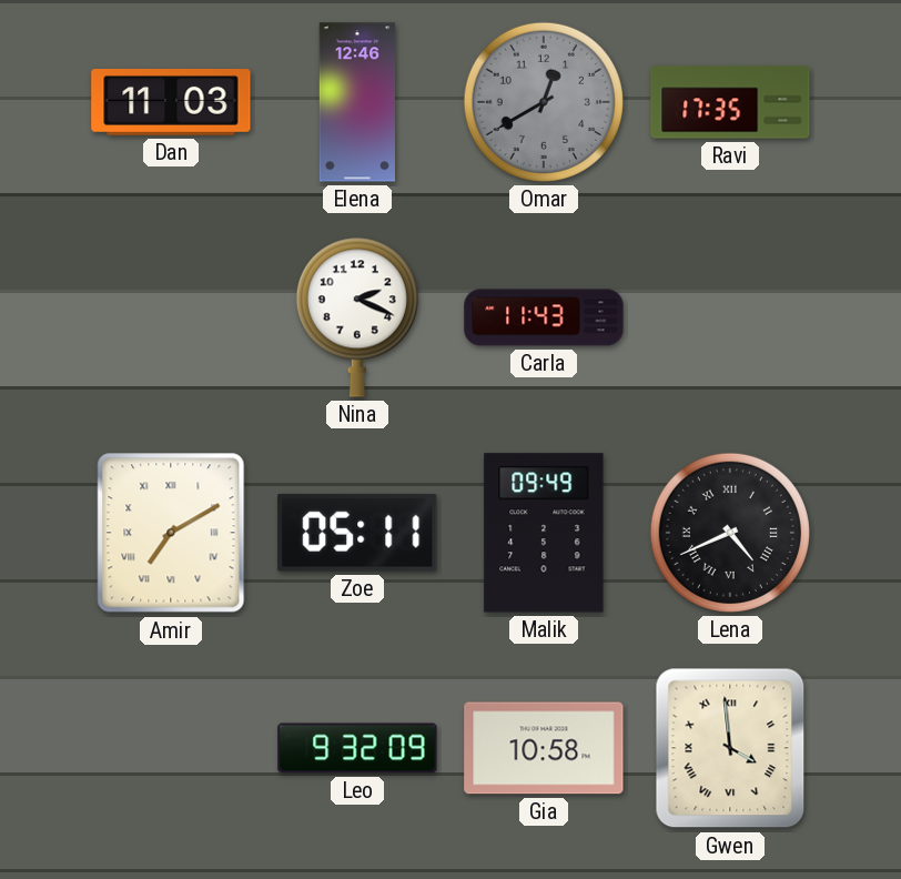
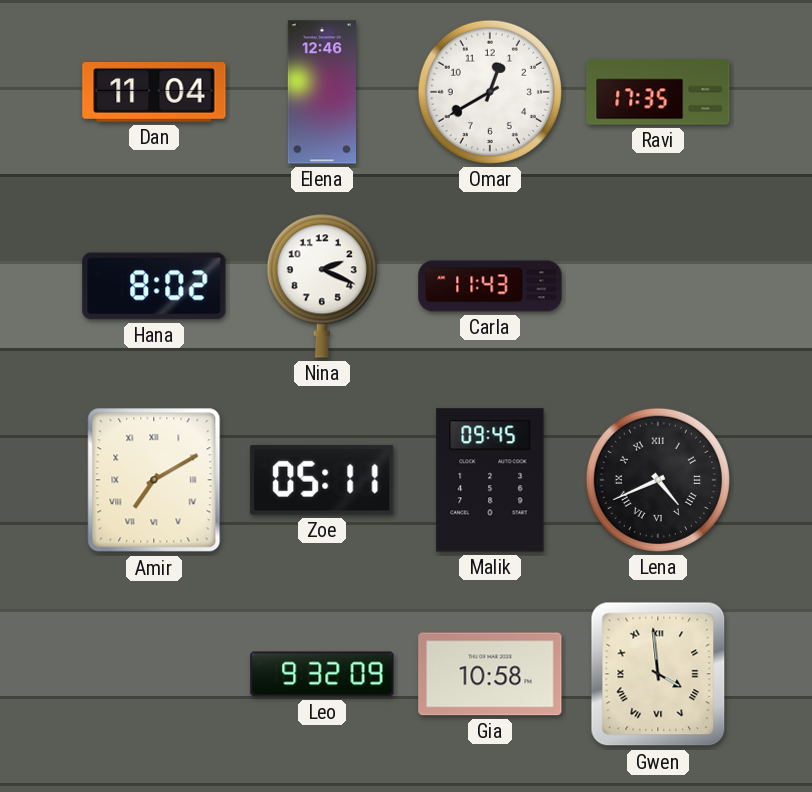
Dan: 11:03 -> 11:04 (154, 93)
Omar dial: grey -> white (490, 92)
Hana: none -> 8:02 (154, 286)
Malik: 09:49 -> 09:45 (490, 480)
